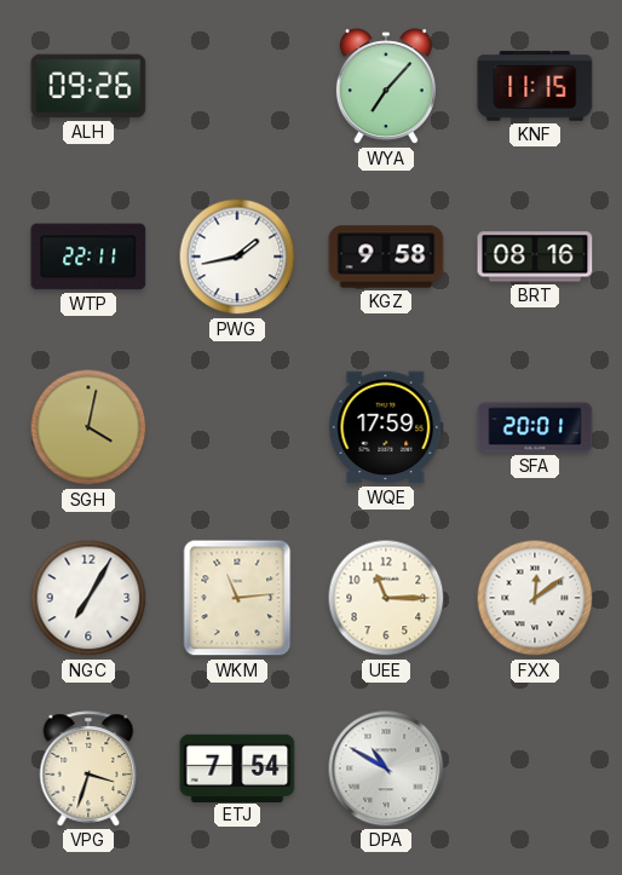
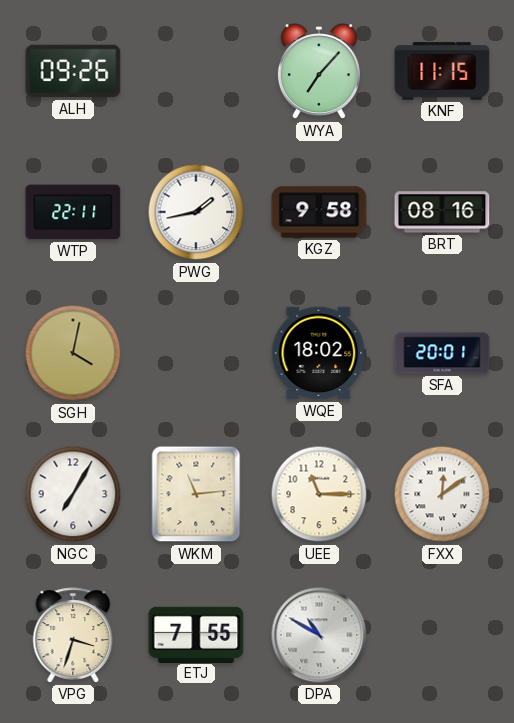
WQE: 17:59 -> 18:02 (319, 353)
ETJ: 7:54 -> 7:55 (196, 634)
